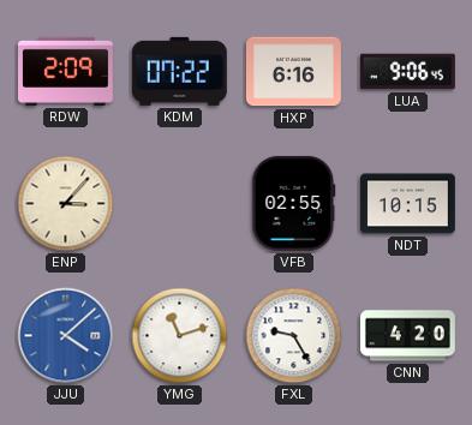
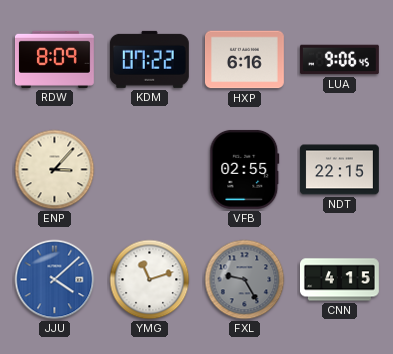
RDW: 2:09 -> 8:09 (54, 59)
NDT: 10:15 -> 22:15 (339, 170)
FXL dial: white -> grey (245, 280)
CNN: 4:20 -> 4:15 (339, 280)
